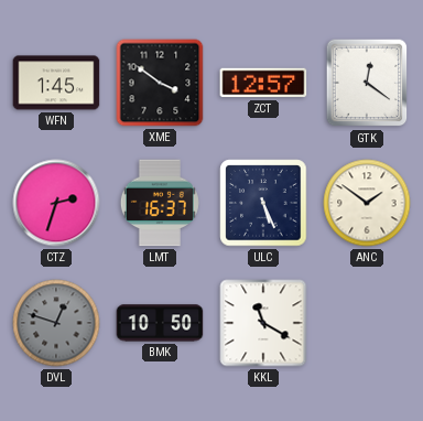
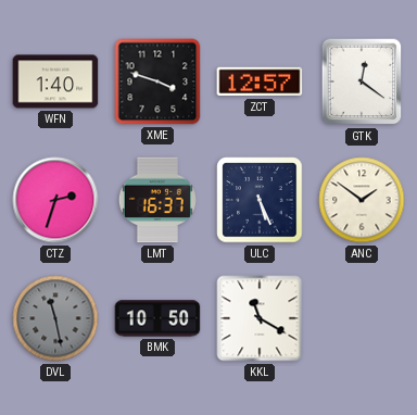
WFN: 1:45 -> 1:40 (55, 81)
XME: 3:51 -> 3:48 (157, 81)
DVL: 12:48 -> 11:28 (55, 318)
